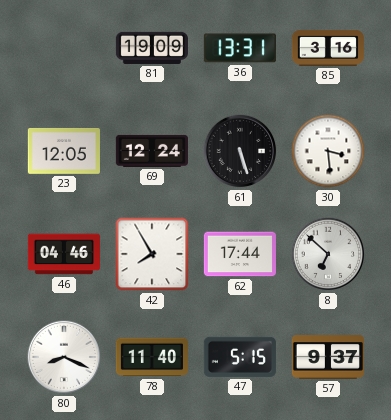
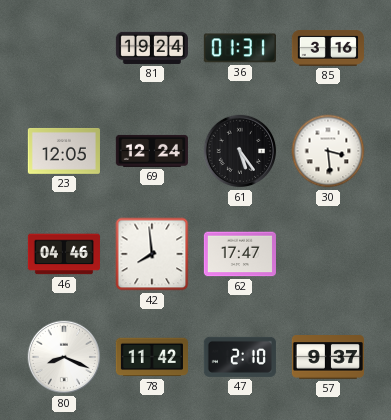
81: 19:09 -> 19:24 (152, 48)
36: 13:31 -> 01:31 (240, 48)
61: 5:27 -> 5:24 (240, 151)
42: 7:55 -> 7:59 (152, 254)
62: 17:44 -> 17:47 (240, 254)
8: 6:52 -> none (328, 254)
78: 11:40 -> 11:42 (152, 357)
47: 5:15 -> 2:10 (240, 357)
